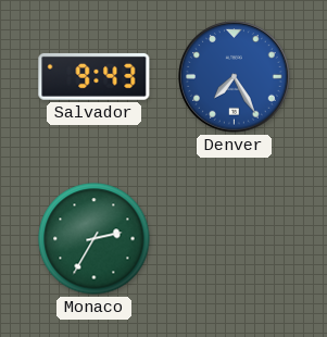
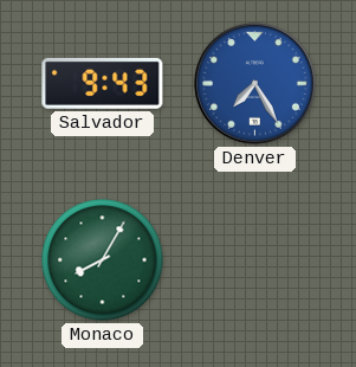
Monaco: 2:35 -> 8:05 (103, 260)
